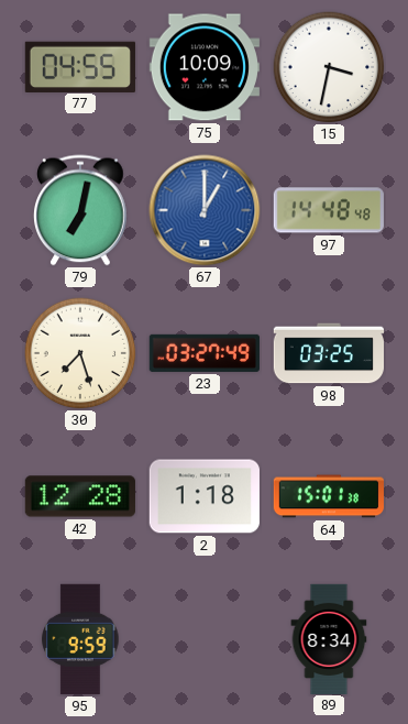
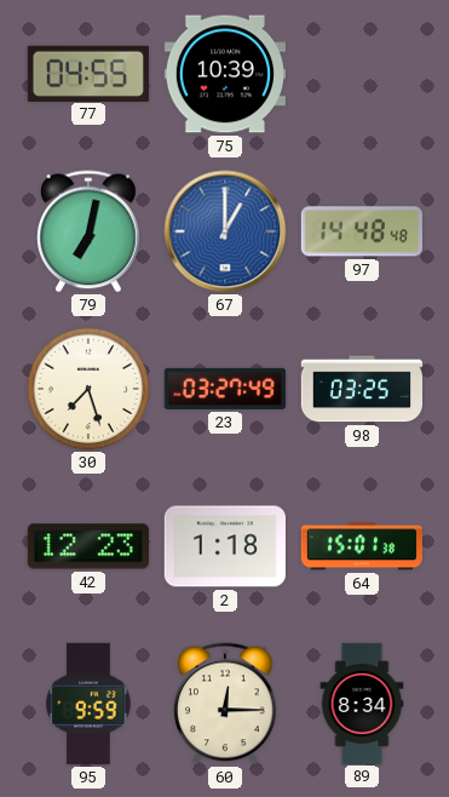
75: 10:09 -> 10:39 (224, 74)
15: 3:32 -> none (329, 67)
42: 12:28 -> 12:23 (88, 546)
60: none -> 12:15 (226, 704)
